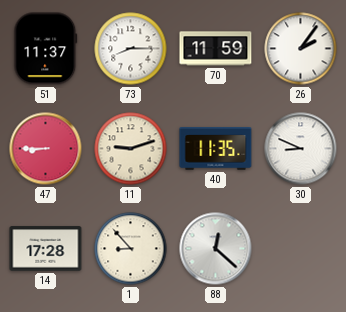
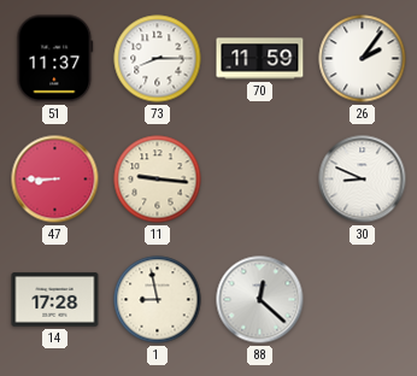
11: 9:12 -> 9:16 (158, 180)
40: 11:35 -> none (216, 149)
1: 8:53 -> 8:58 (158, 300)
